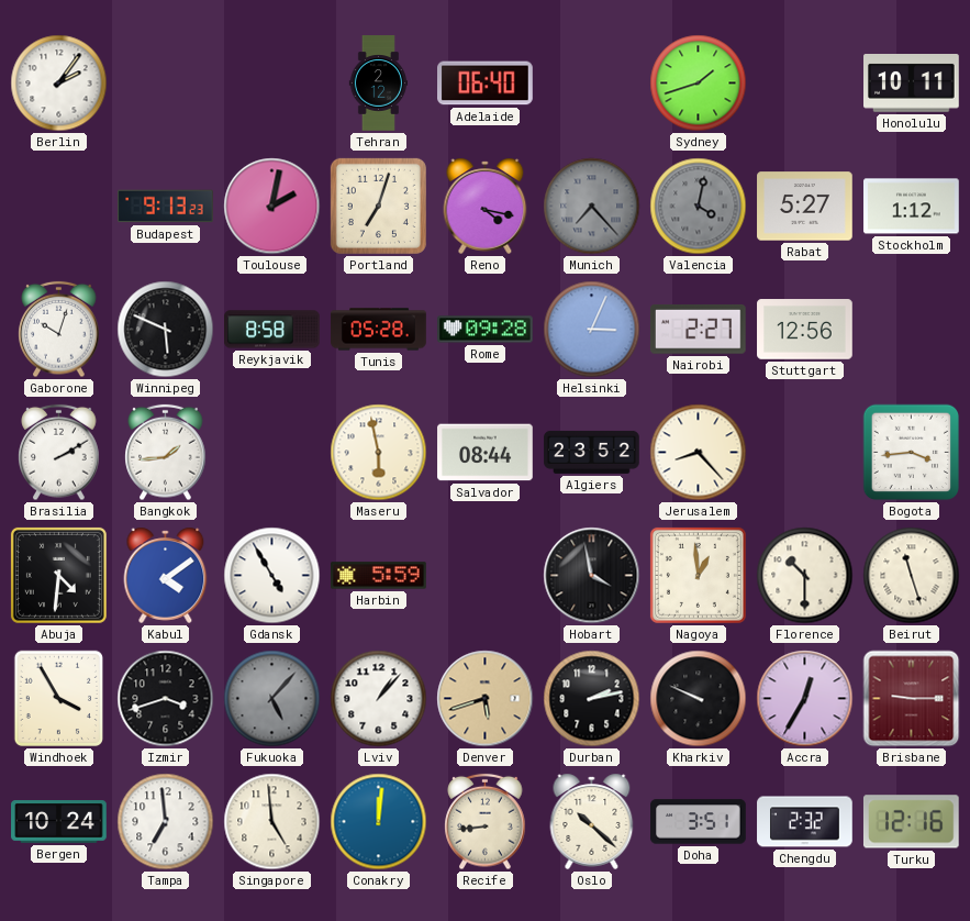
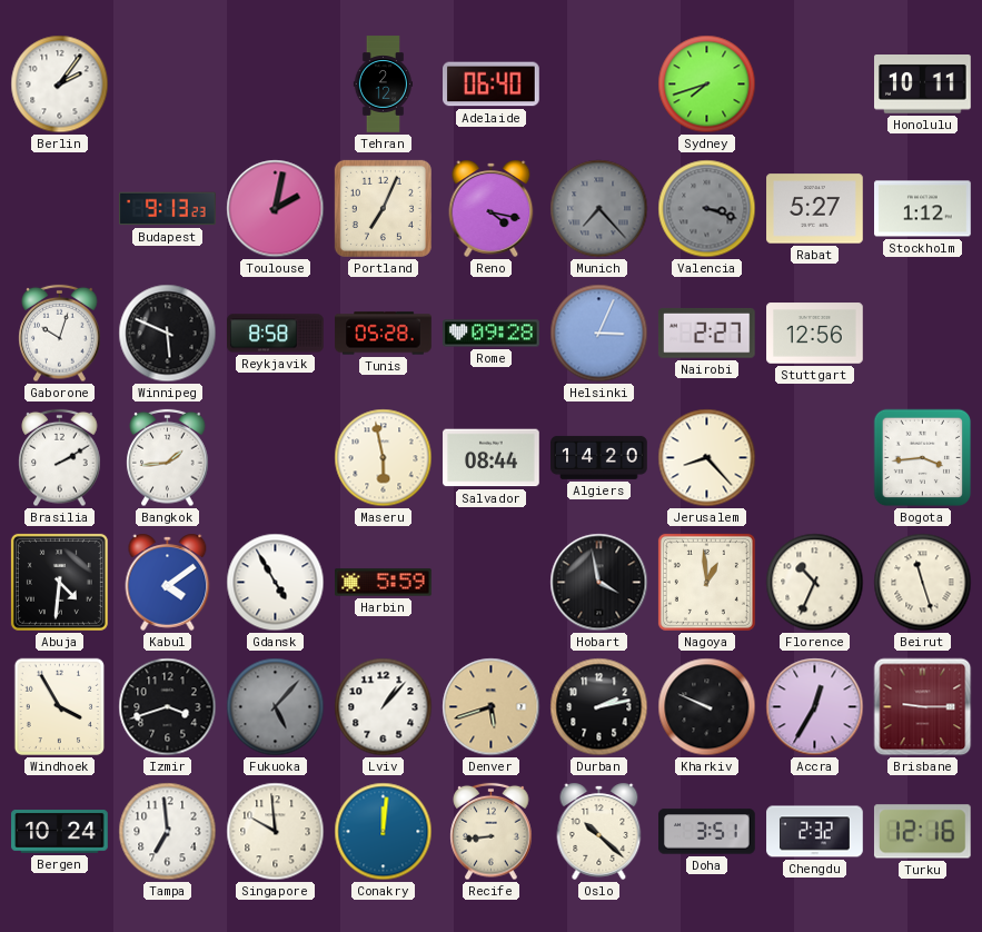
Sydney: 1:42 -> 7:42 (707, 85)
Portland: 7:03 -> 7:04 (383, 208)
Valencia: 4:02 -> 3:18 (707, 209)
Algiers: 23:52 -> 14:20 (599, 457)
Florence: 10:30 -> 10:34 (815, 583)
Singapore: 4:59 -> 9:59 (276, 832)
